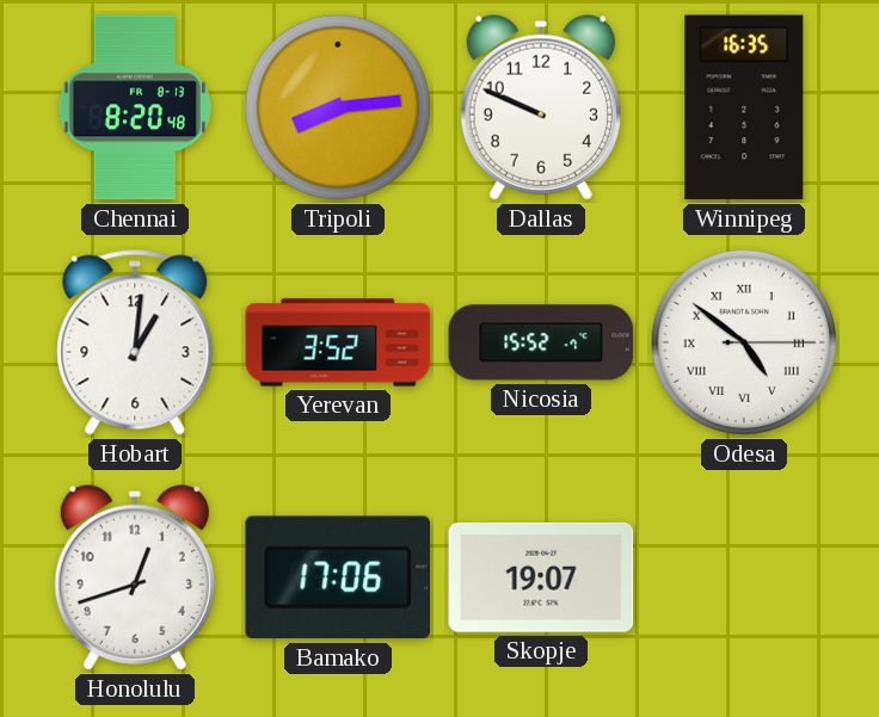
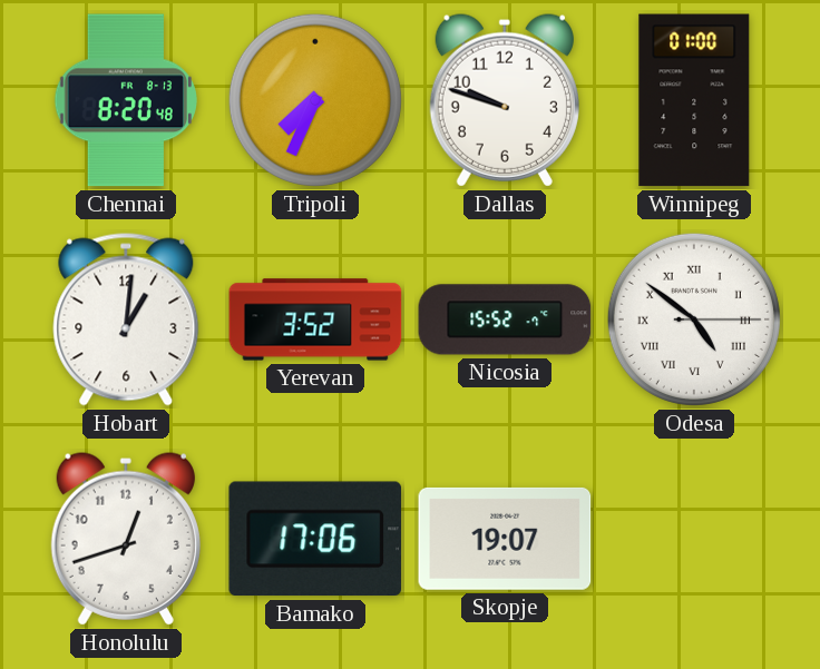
Tripoli: 8:14 -> 7:34 (315, 100)
Dallas: 9:49 -> 9:48 (505, 100)
Winnipeg: 16:35 -> 01:00 (694, 100)
